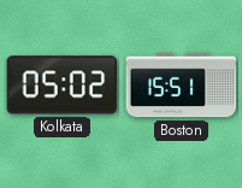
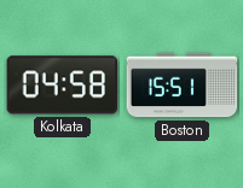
Kolkata: 05:02 -> 04:58 (63, 86)
